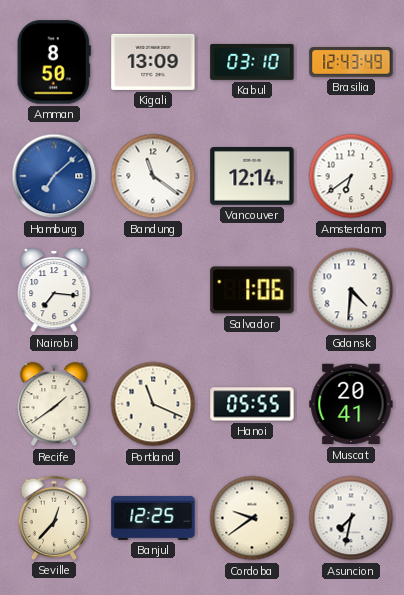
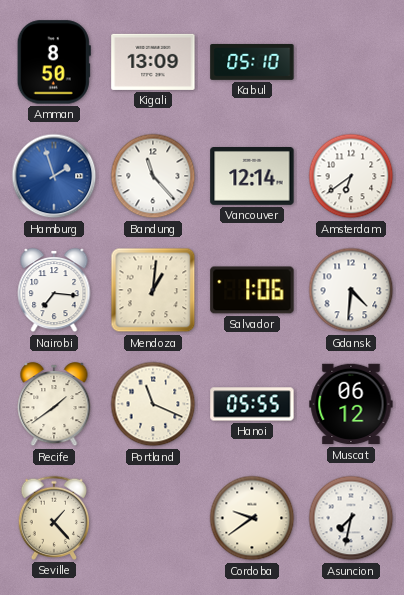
Kabul: 03:10 -> 05:10 (252, 62)
Brasilia: 12:43 -> none (351, 62)
Hamburg: 7:08 -> 1:57 (54, 176)
Bandung: 11:21 -> 11:23 (153, 176)
Mendoza: none -> 1:01 (153, 290)
Muscat: 20:41 -> 06:12 (351, 404)
Seville: 12:37 -> 1:23 (53, 518)
Banjul: 12:25 -> none (153, 518)
